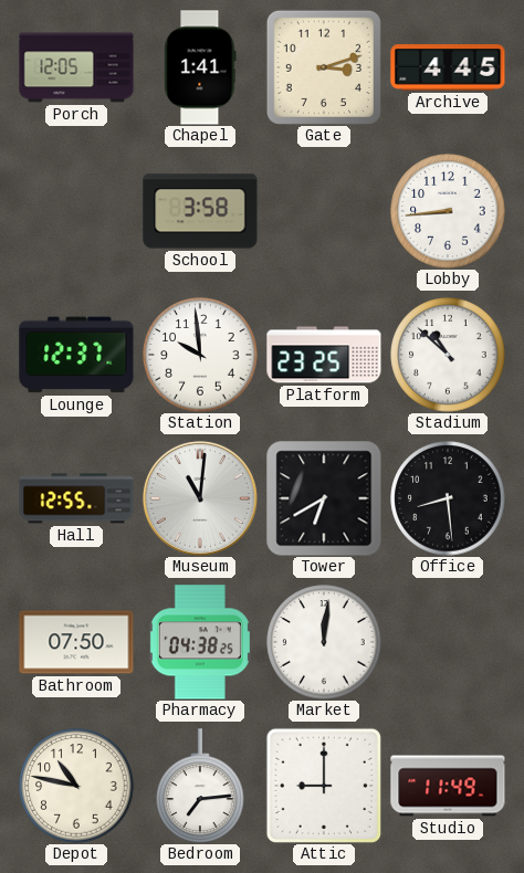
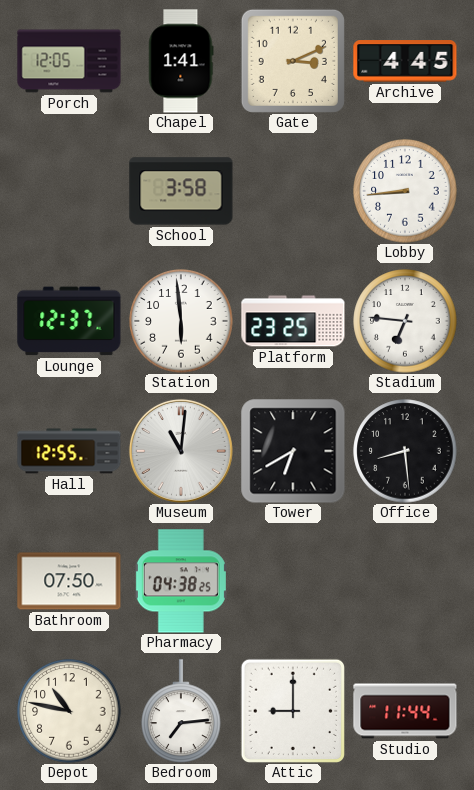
Gate: 3:12 -> 3:11 (293, 61)
Station: 9:59 -> 5:59 (181, 321)
Stadium: 10:52 -> 6:46 (405, 321)
Market: 12:01 -> none (324, 642)
Studio: 11:49 -> 11:44 (405, 711)
